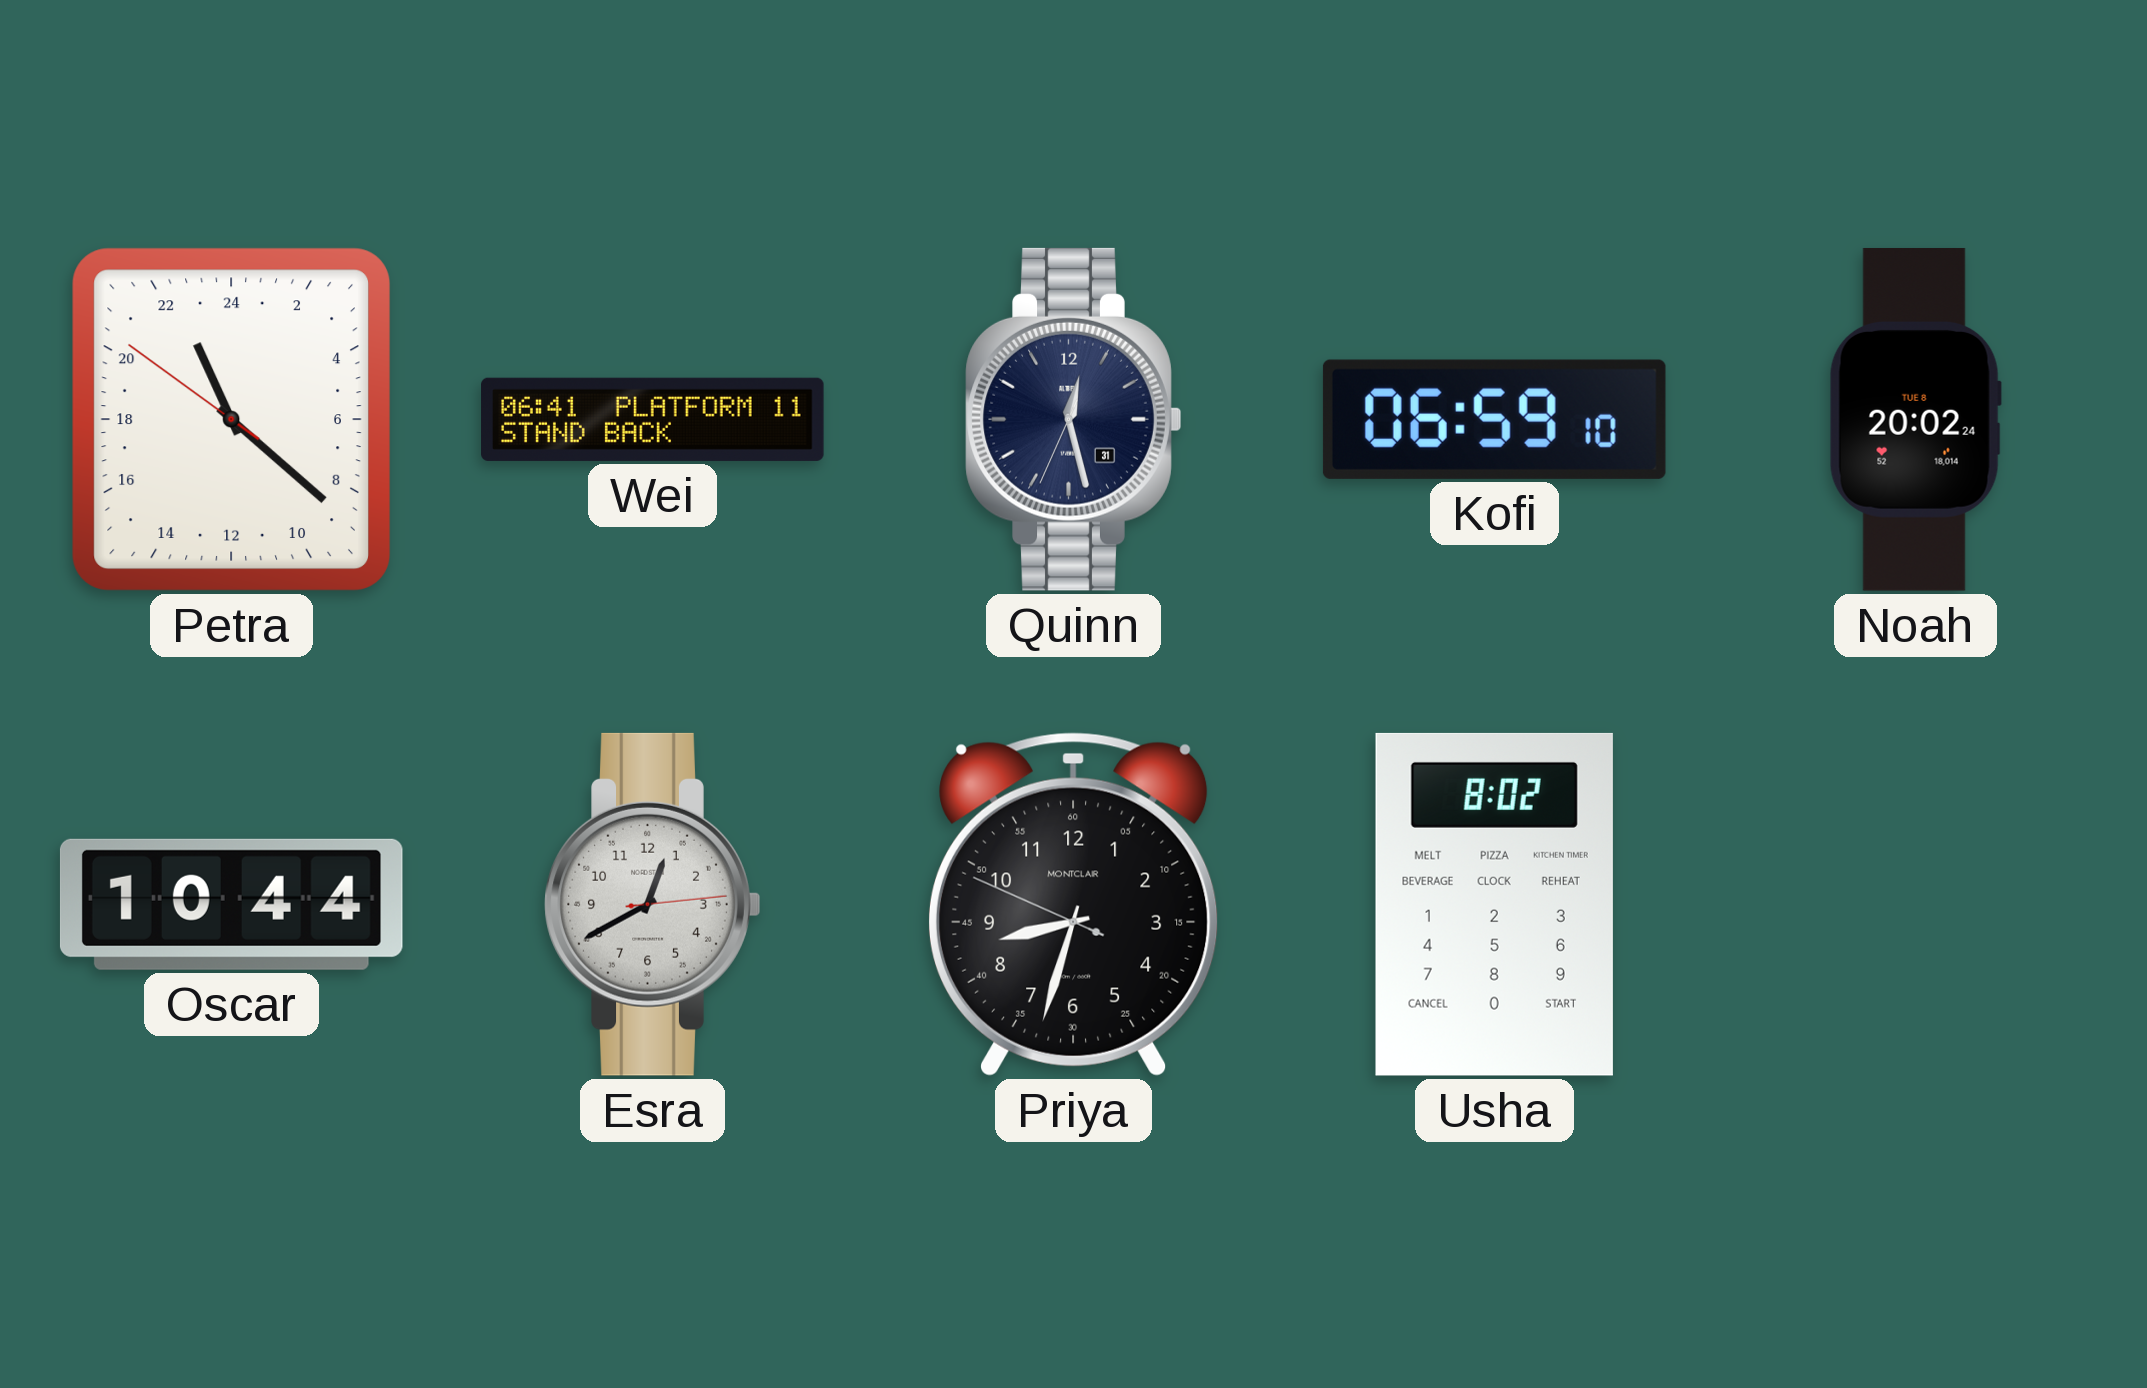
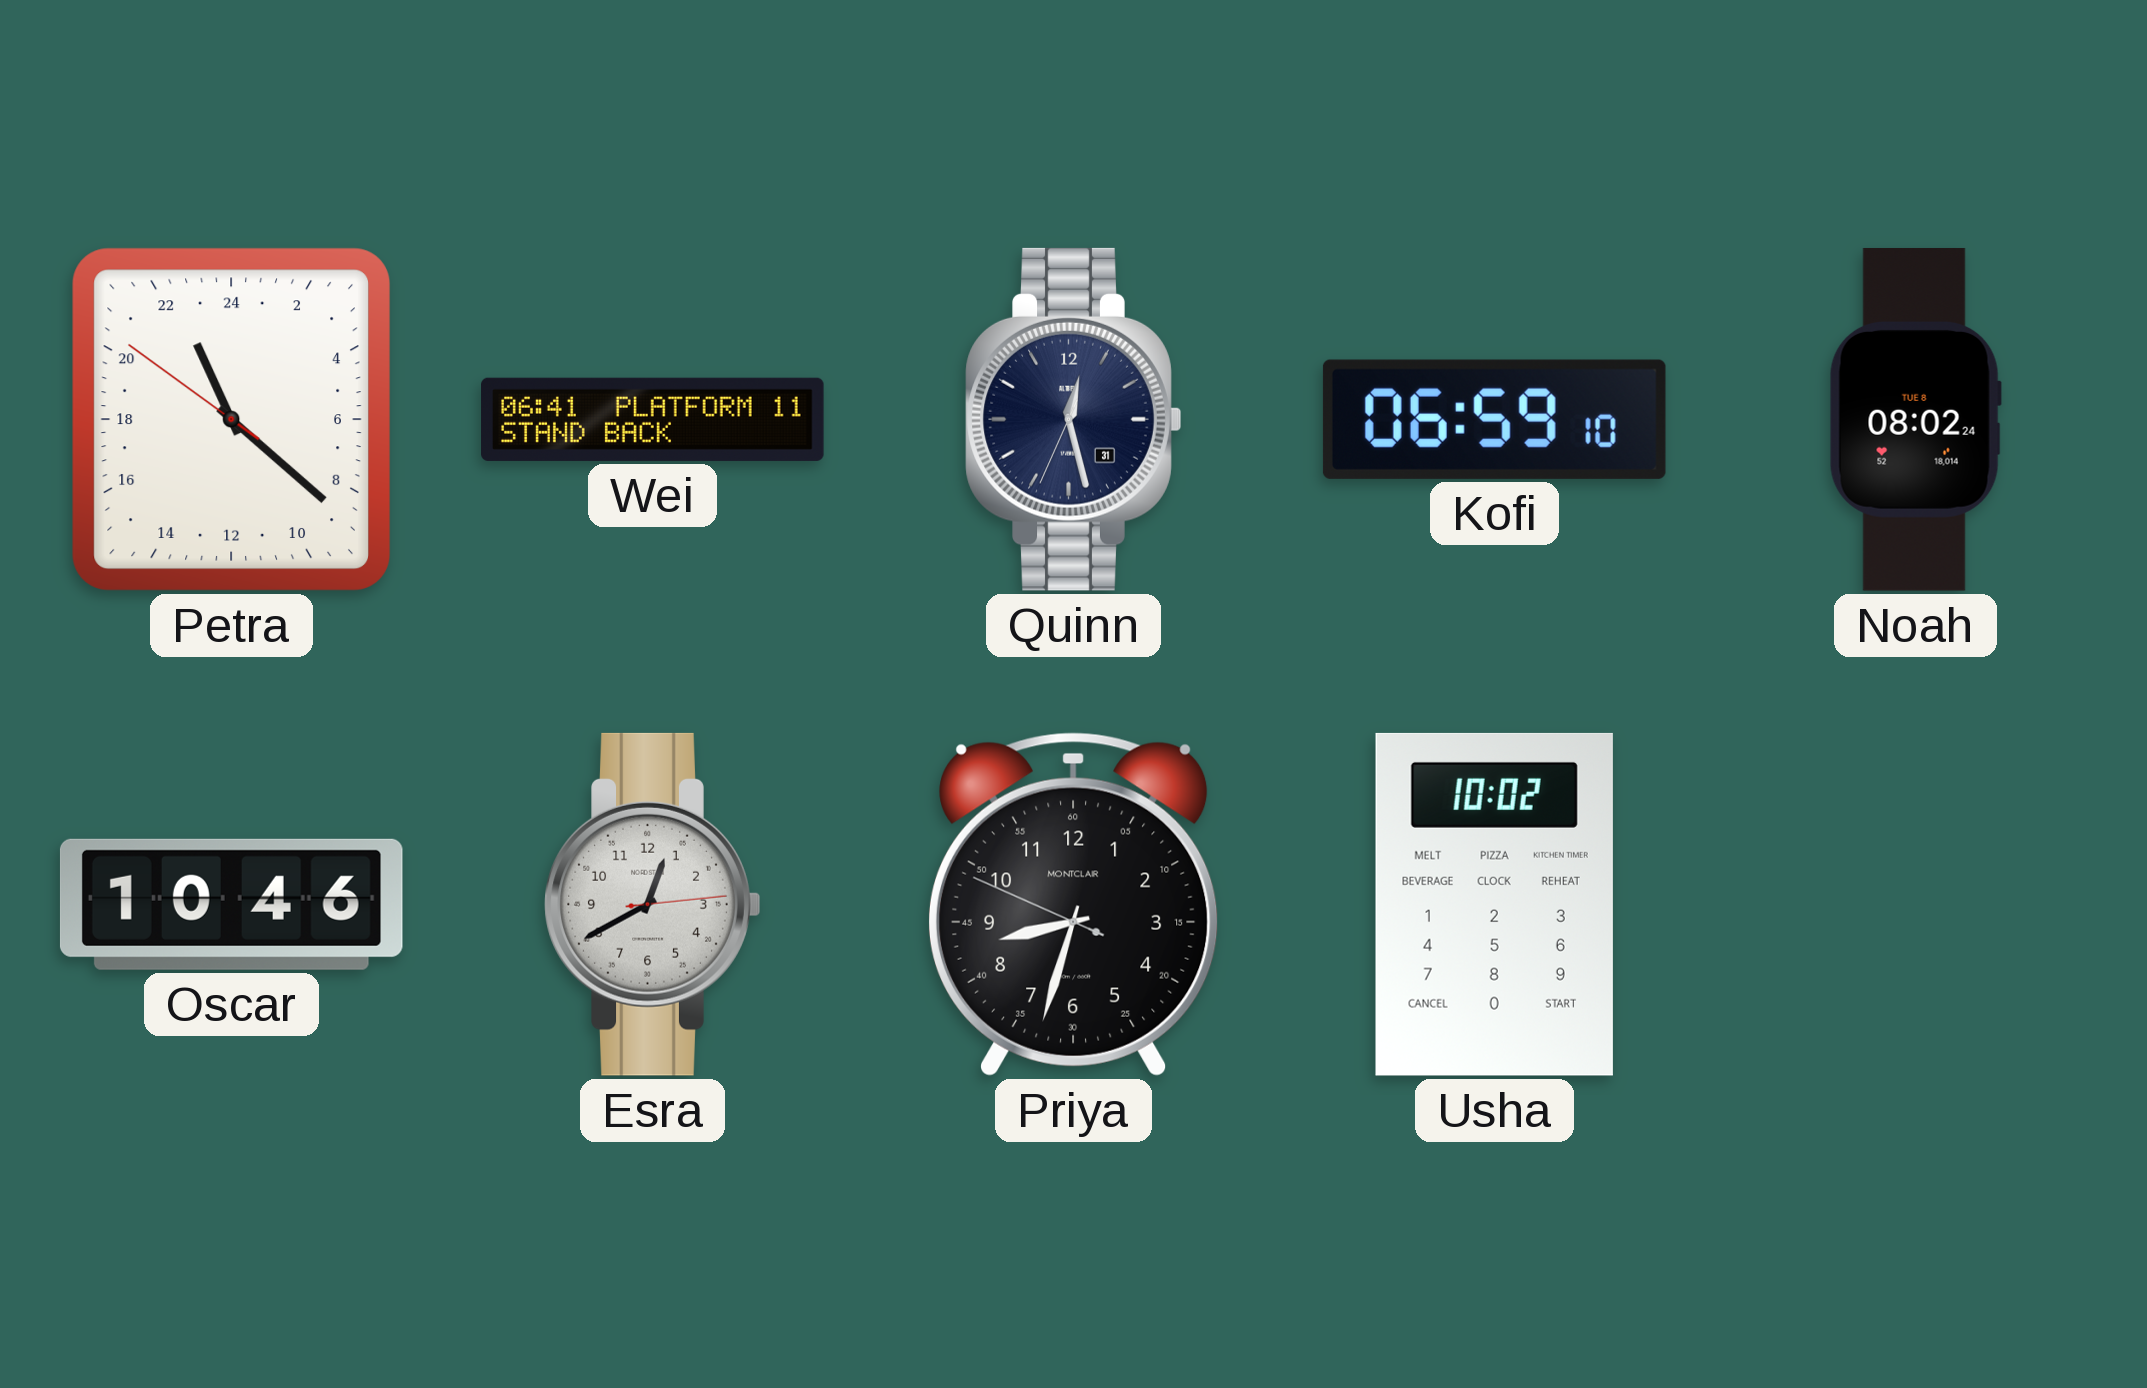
Noah: 20:02 -> 08:02 (1915, 419)
Oscar: 10:44 -> 10:46 (231, 904)
Usha: 8:02 -> 10:02 (1494, 904)
